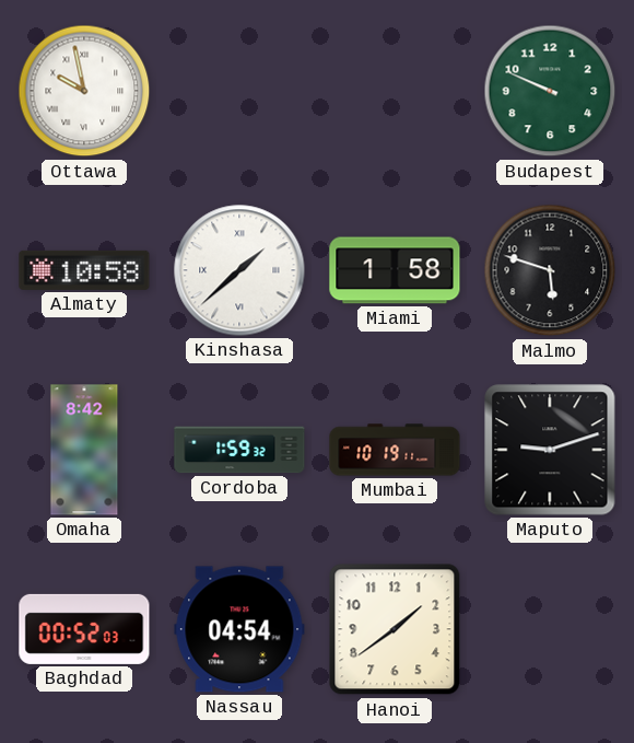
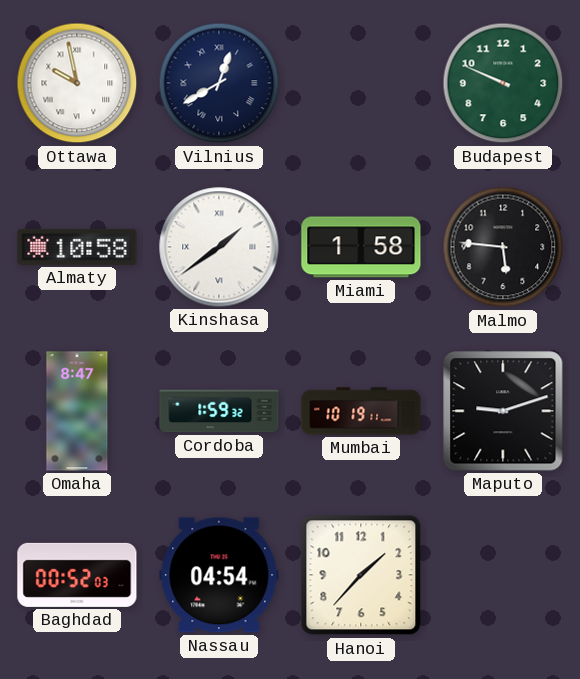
Vilnius: none -> 12:40 (219, 83)
Kinshasa: 1:38 -> 1:39 (219, 247)
Malmo: 5:48 -> 5:46 (503, 247)
Omaha: 8:42 -> 8:47 (77, 411)
Hanoi: 1:39 -> 1:37 (361, 575)
